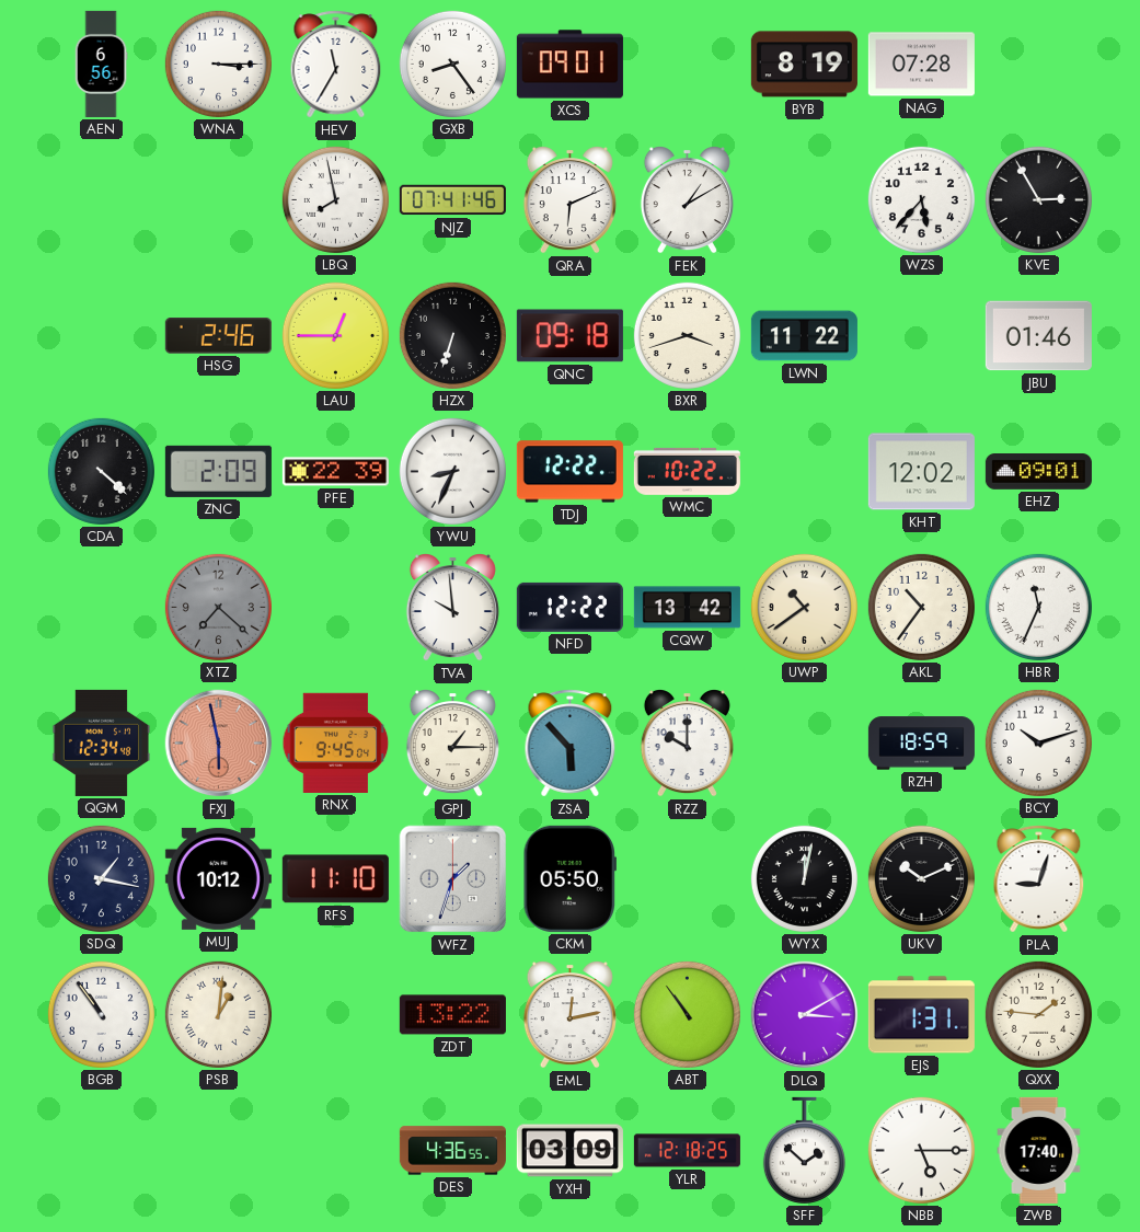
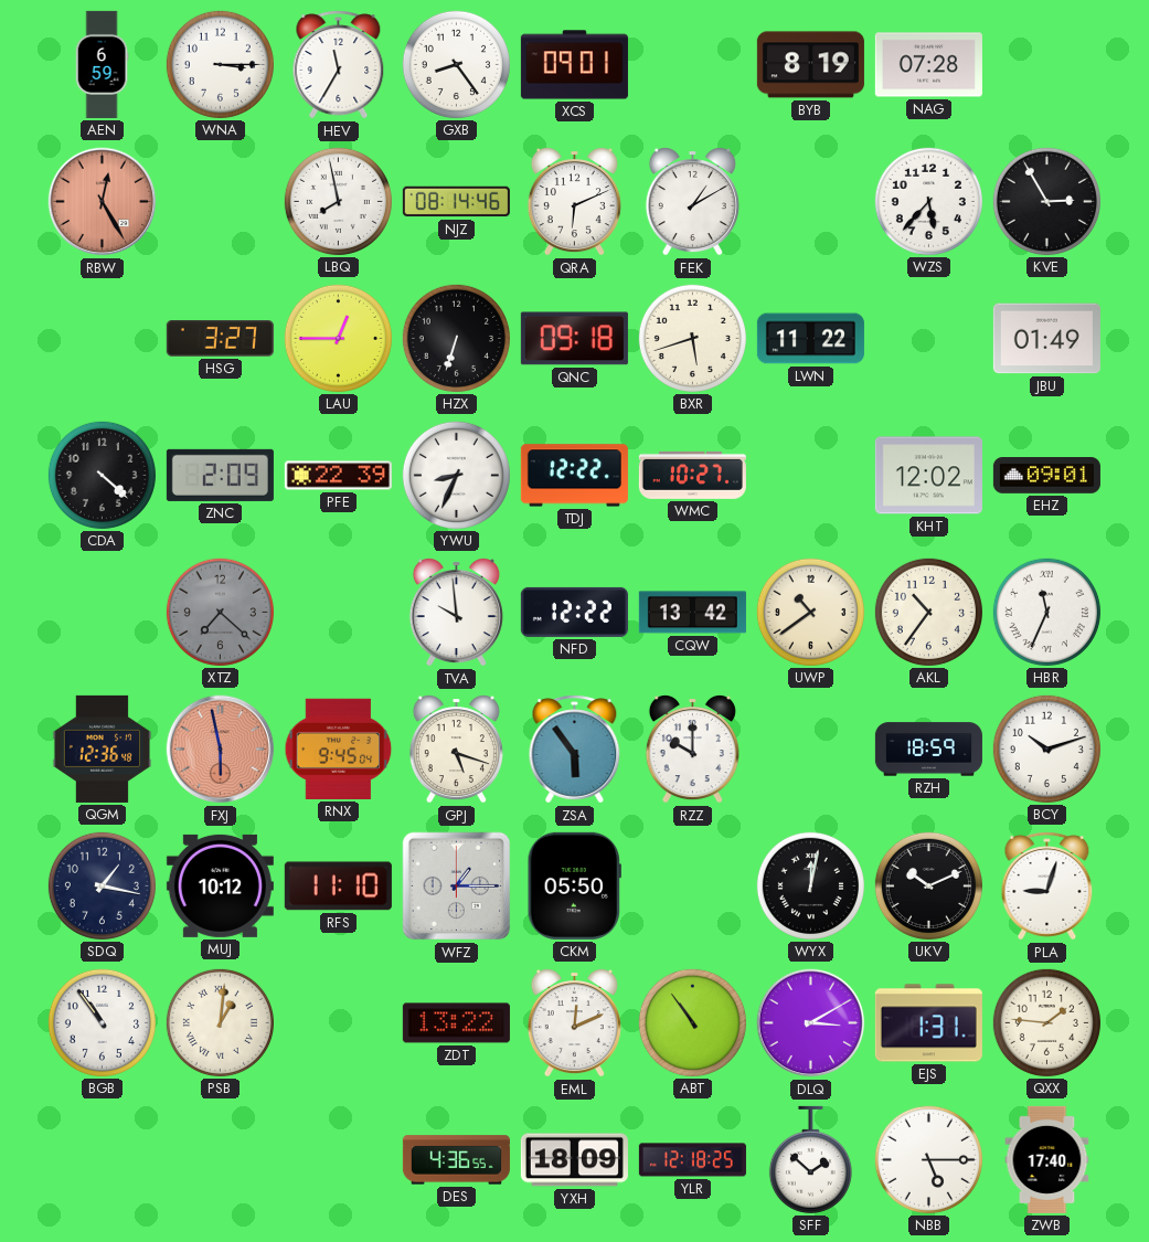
AEN: 6:56 -> 6:59 (102, 64)
RBW: none -> 12:25 (103, 202)
NJZ: 07:41 -> 08:14 (456, 202)
HSG: 2:46 -> 3:27 (220, 339)
BXR: 3:42 -> 5:42 (692, 338)
JBU: 01:46 -> 01:49 (1046, 339)
WMC: 10:22 -> 10:27 (692, 475)
QGM: 12:34 -> 12:36 (102, 749)
GPJ: 1:15 -> 5:18 (456, 750)
ZSA: 5:53 -> 5:54 (575, 750)
WFZ: 1:33 -> 1:15 (457, 887)
EML: 12:13 -> 12:11 (574, 1023)
YXH: 03:09 -> 18:09 (574, 1160)
